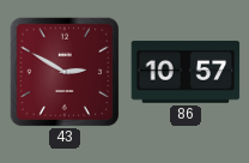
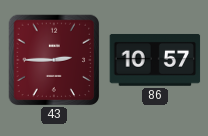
43: 2:50 -> 2:45 (54, 60)
